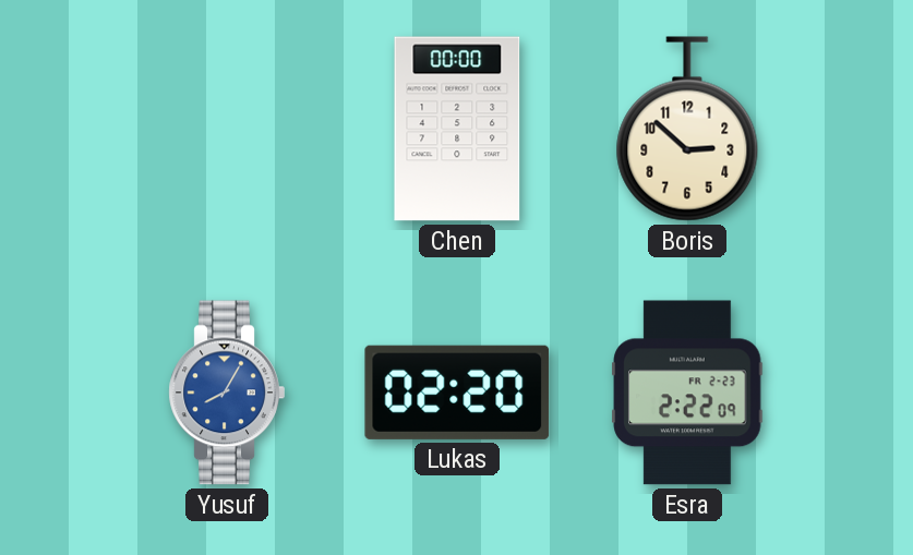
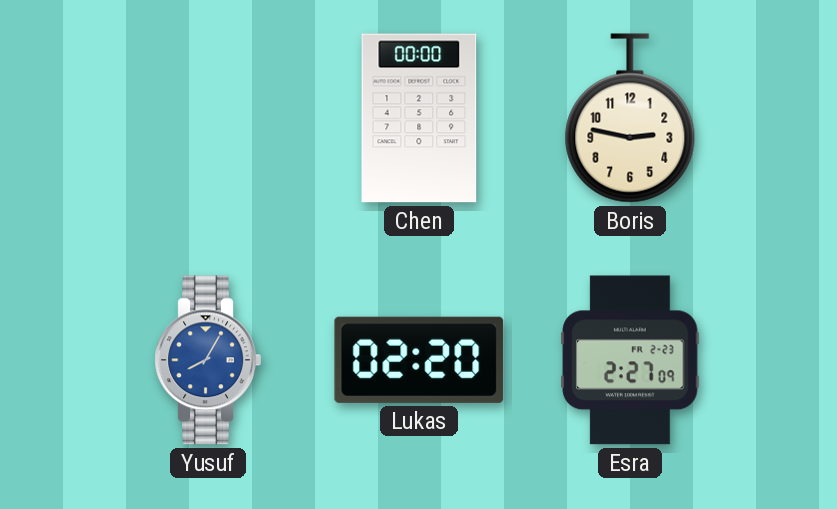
Boris: 2:52 -> 2:47 (630, 118)
Esra: 2:22 -> 2:27 (630, 360)
